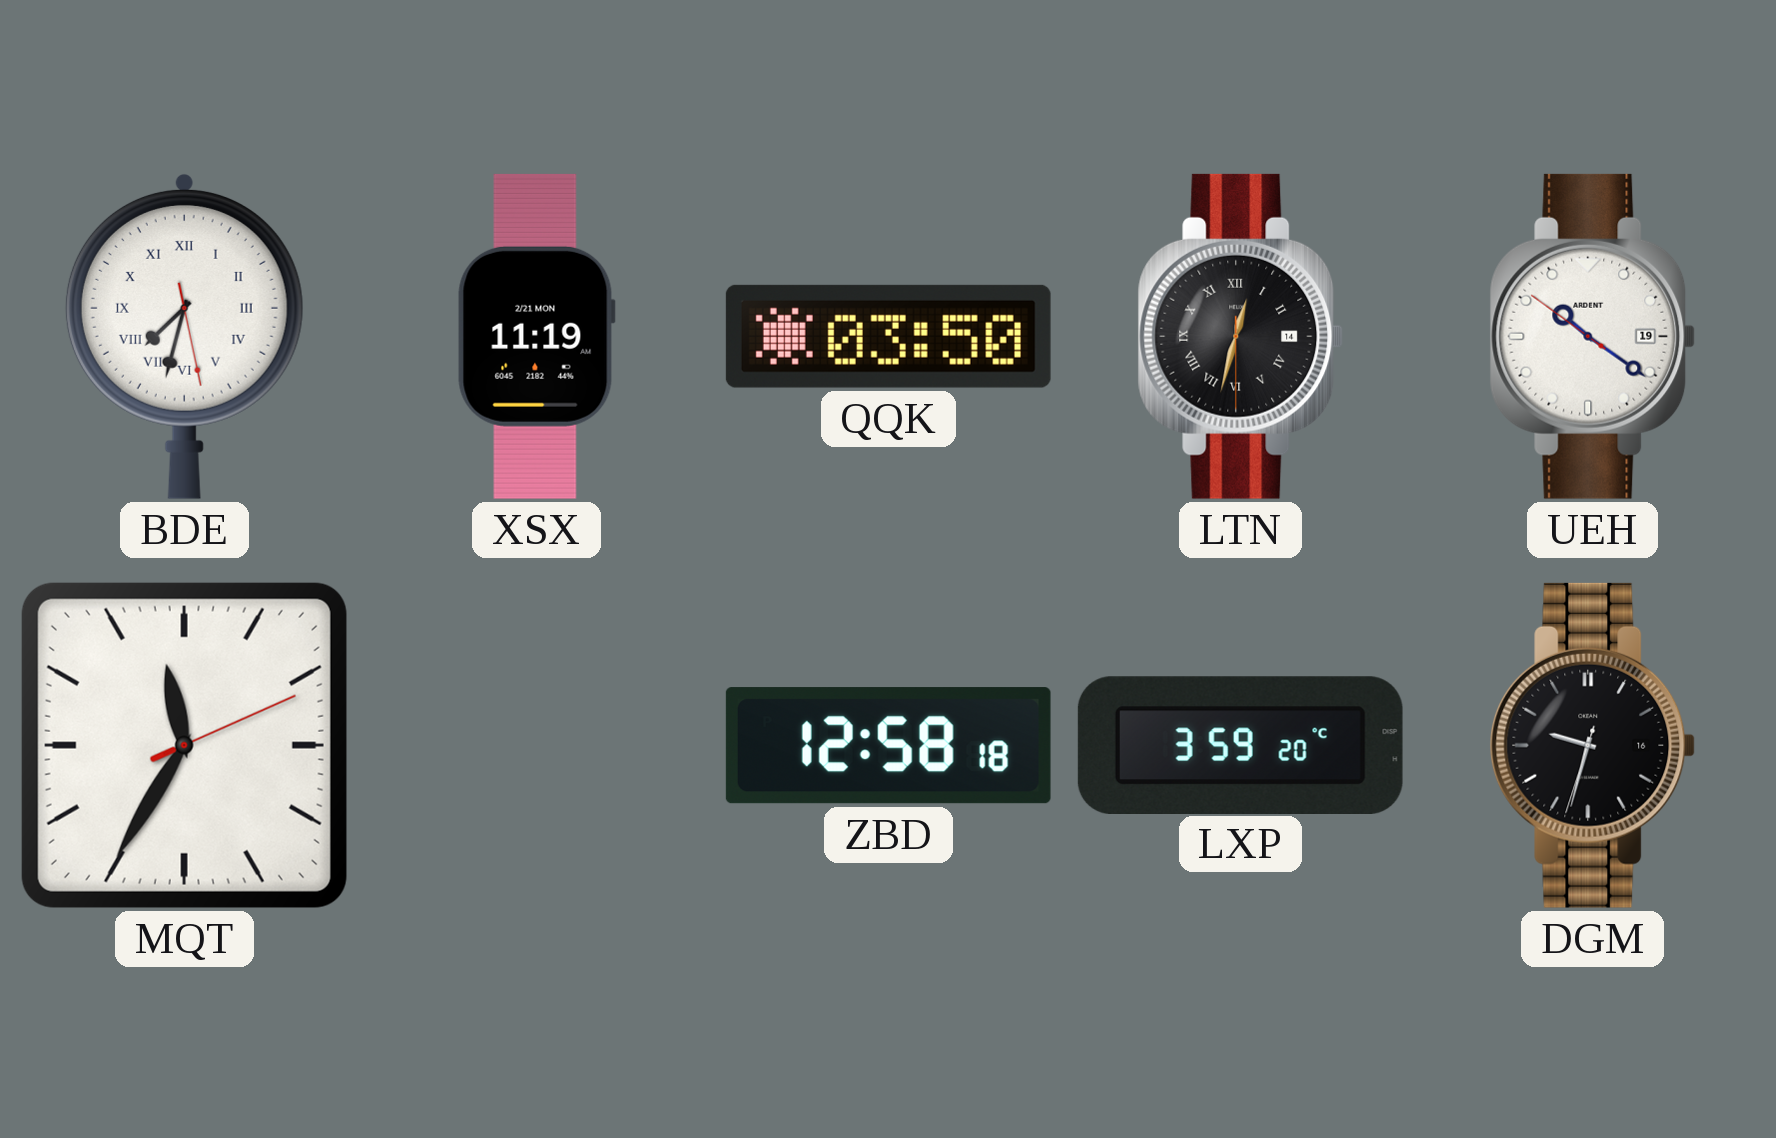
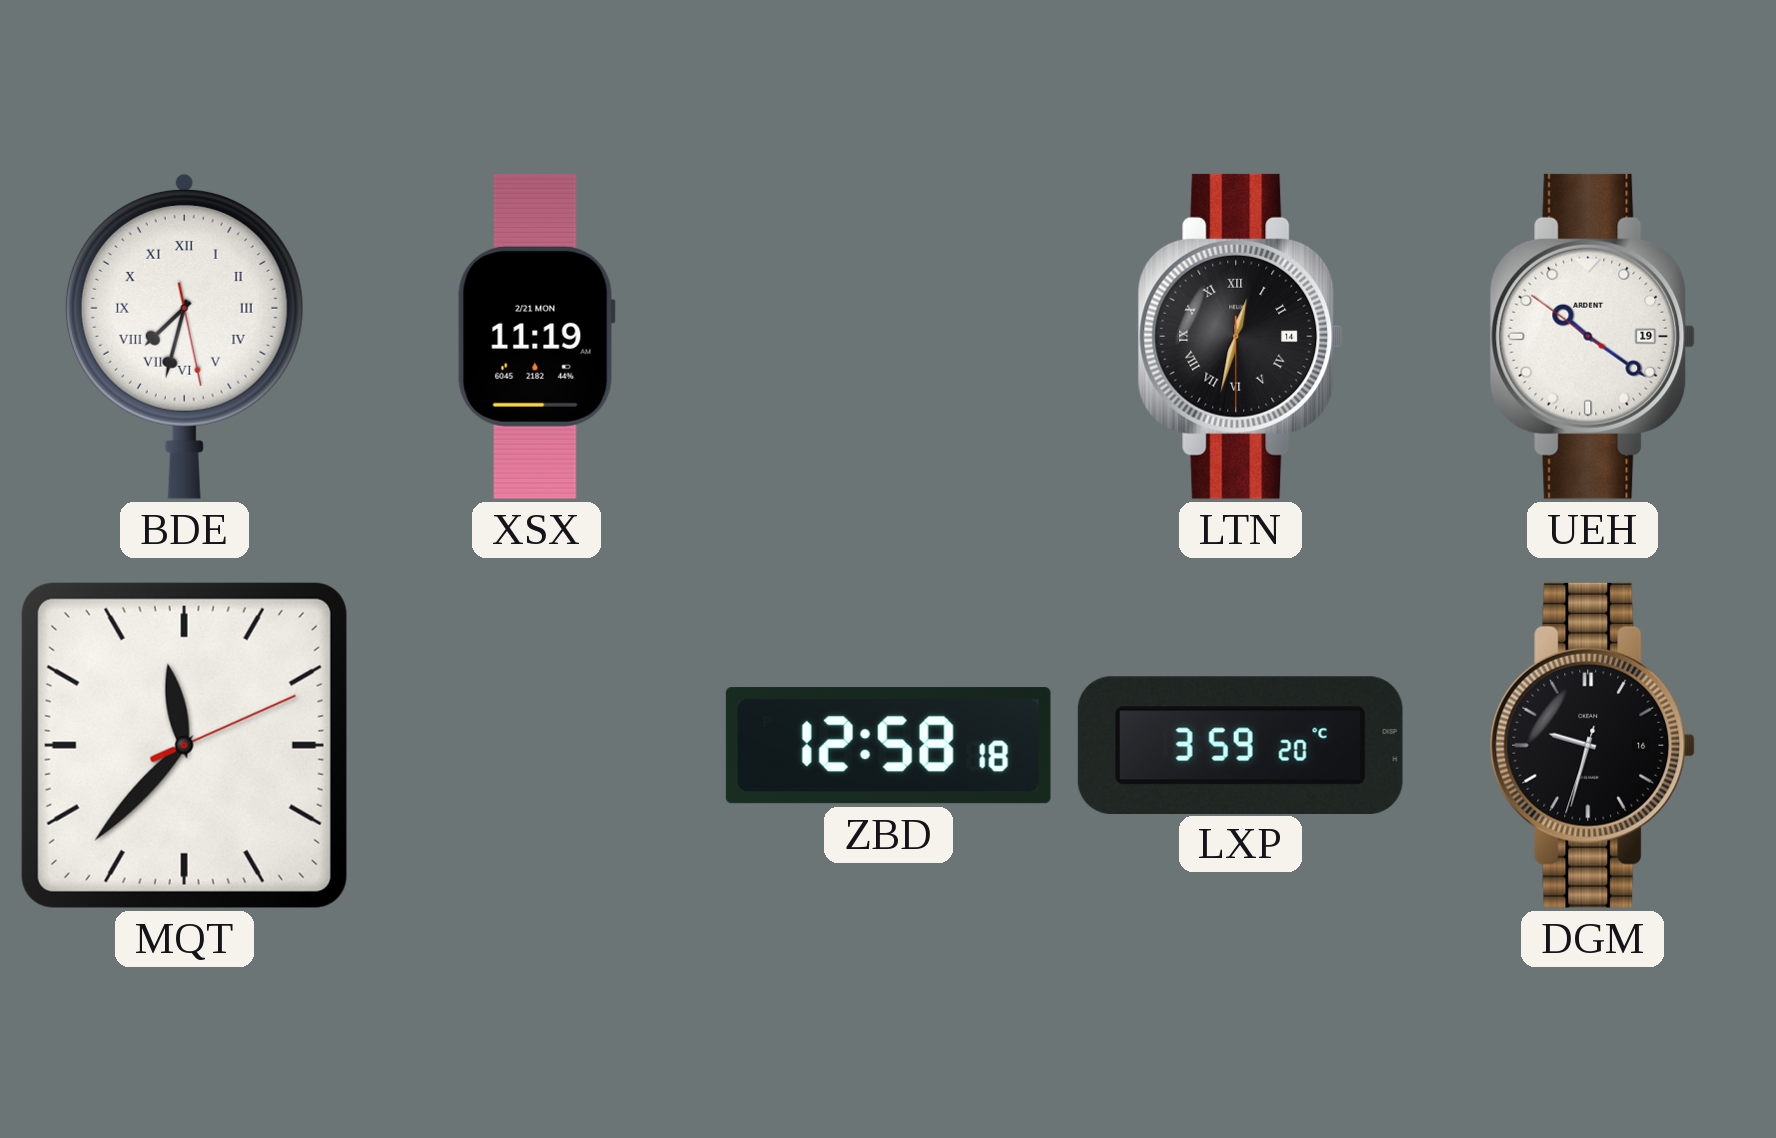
QQK: 03:50 -> none (888, 336)
MQT: 11:35 -> 11:37 (184, 745)
